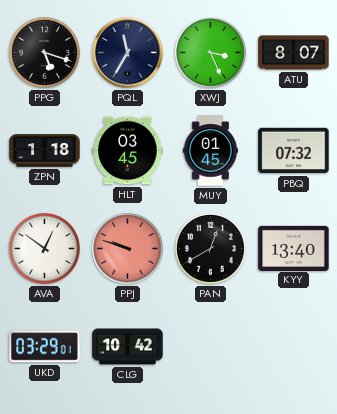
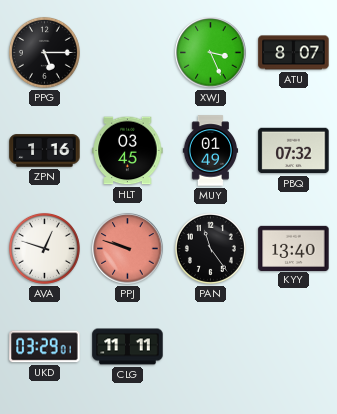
PPG: 5:18 -> 5:15 (44, 52)
PQL: 11:35 -> none (128, 53)
ZPN: 1:18 -> 1:16 (45, 151)
MUY: 01:45 -> 01:49 (211, 151)
AVA: 12:51 -> 12:48 (44, 248)
PAN: 12:40 -> 11:24 (210, 248)
CLG: 10:42 -> 11:11 (128, 347)
